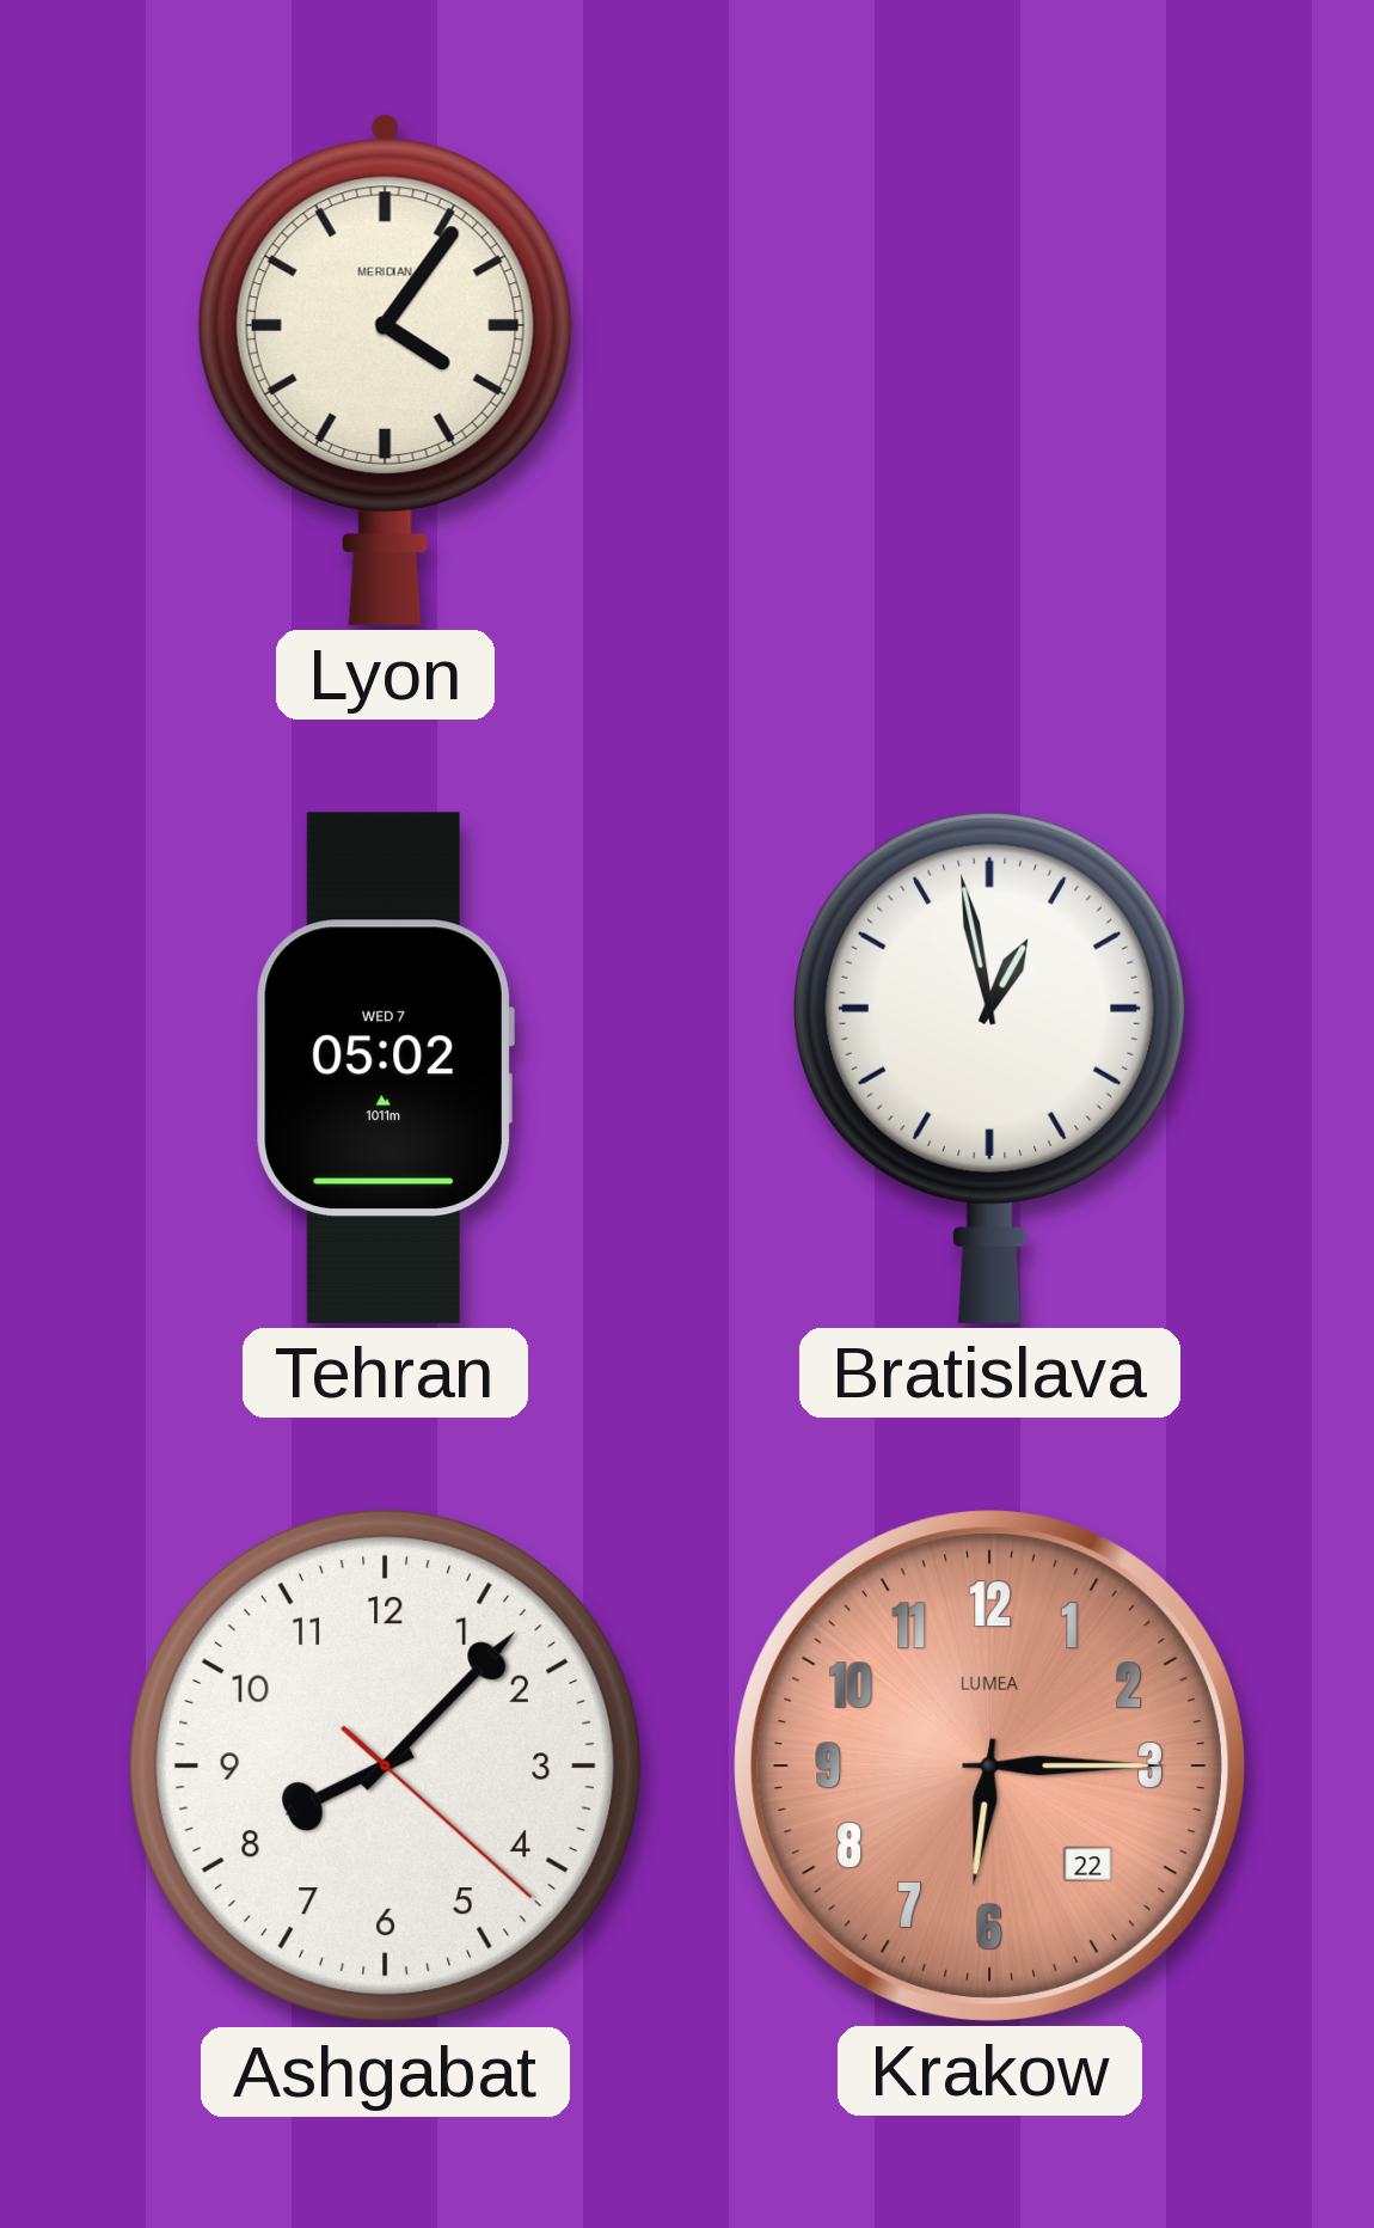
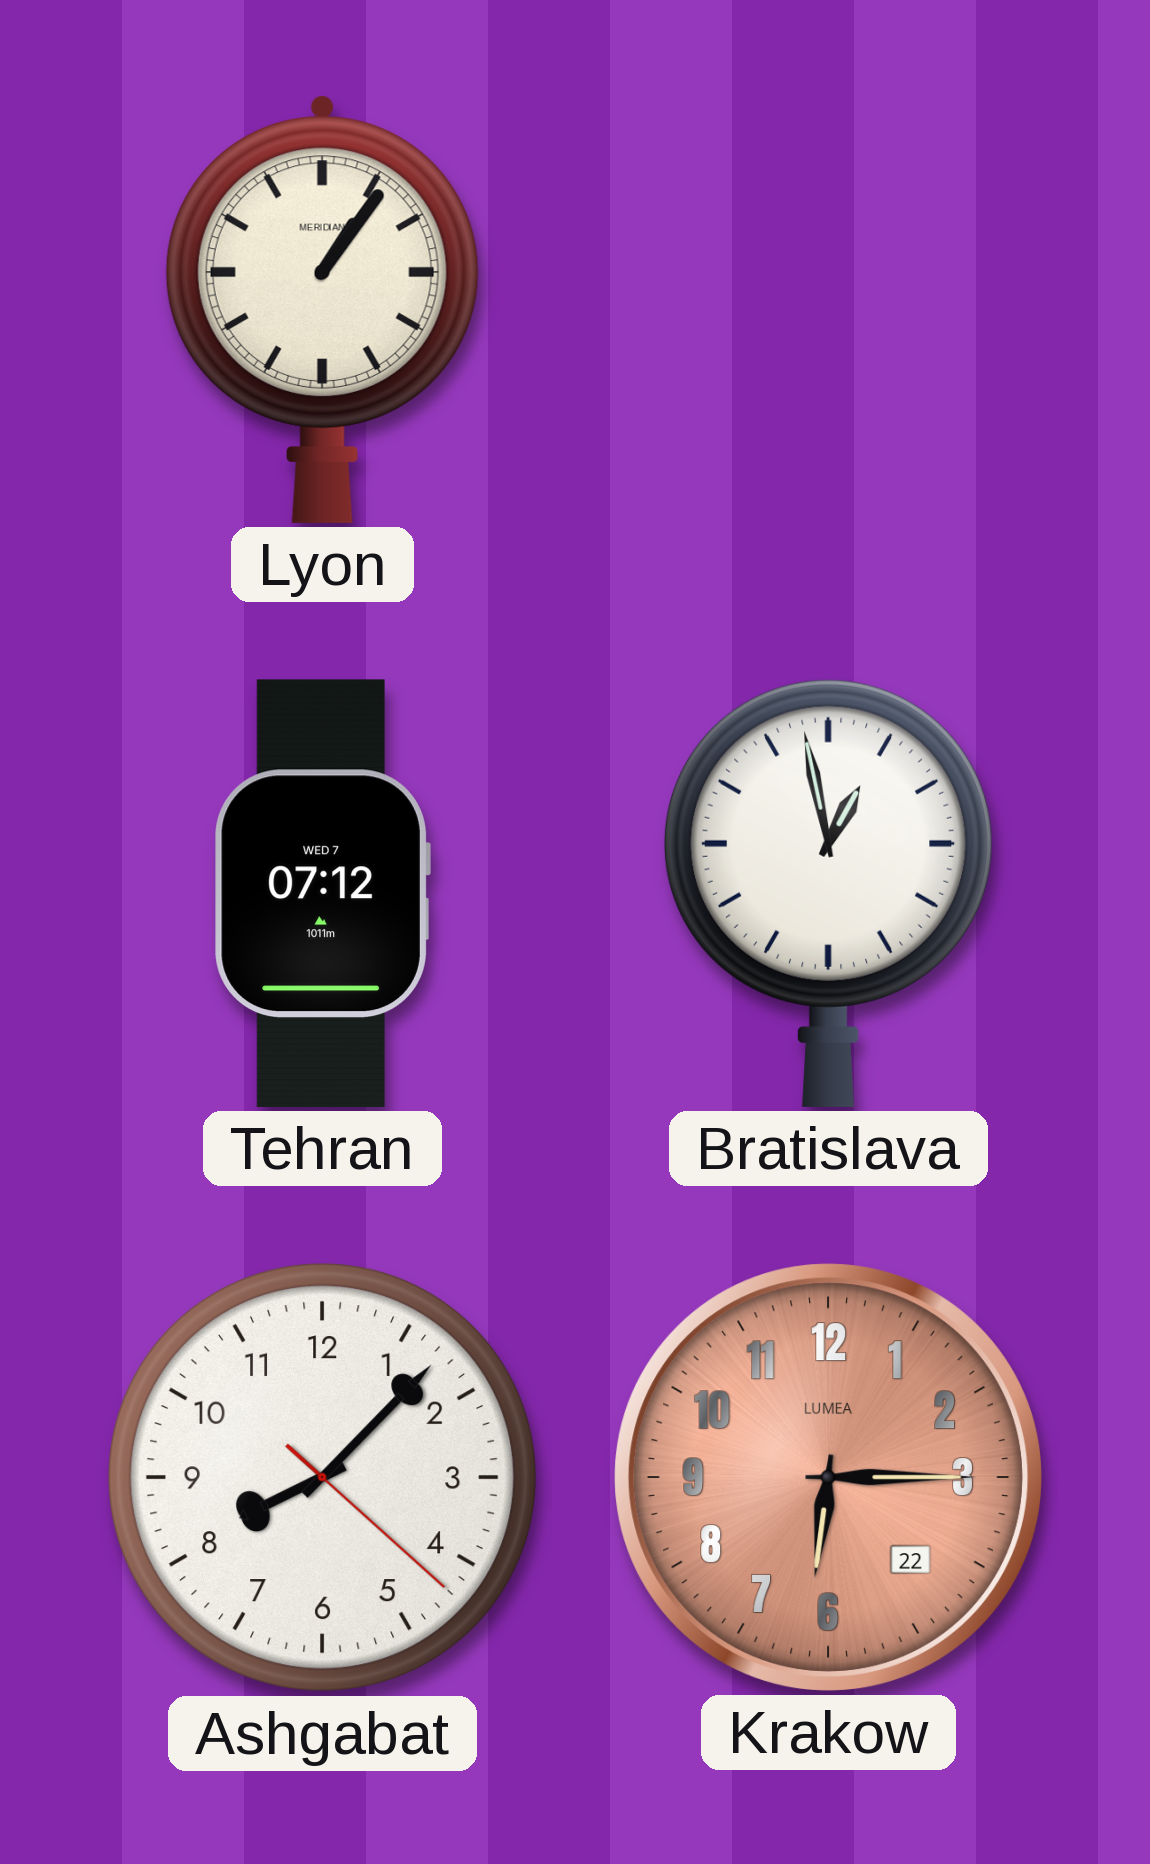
Lyon: 4:06 -> 1:06 (322, 309)
Tehran: 05:02 -> 07:12 (322, 893)
